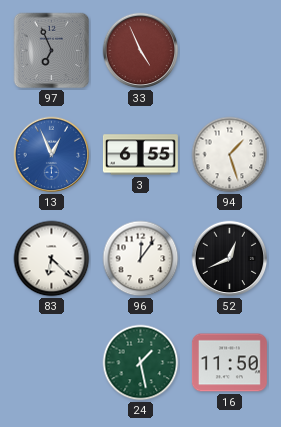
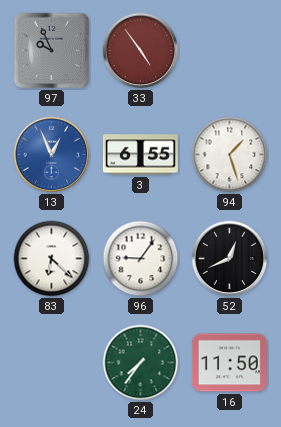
97: 6:56 -> 9:56 (52, 51)
33: 4:56 -> 4:54 (141, 51)
96: 12:06 -> 9:06 (141, 259)
24: 1:28 -> 7:36 (141, 363)
